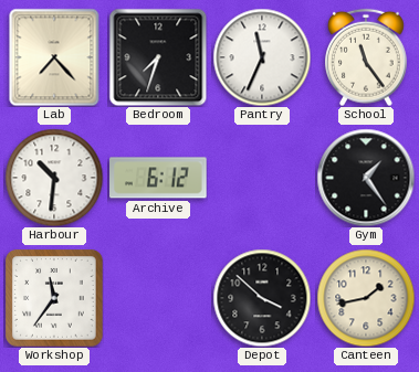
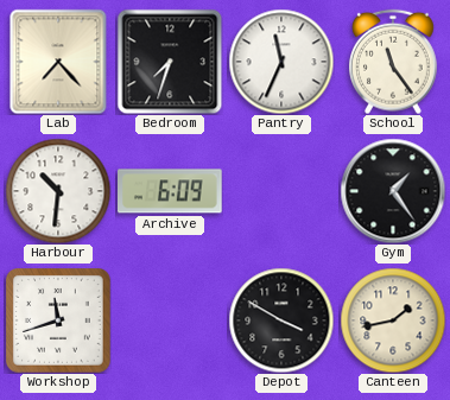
Archive: 6:12 -> 6:09 (171, 191)
Workshop: 11:36 -> 11:42 (59, 322)
Depot: 3:52 -> 3:50 (281, 320)
